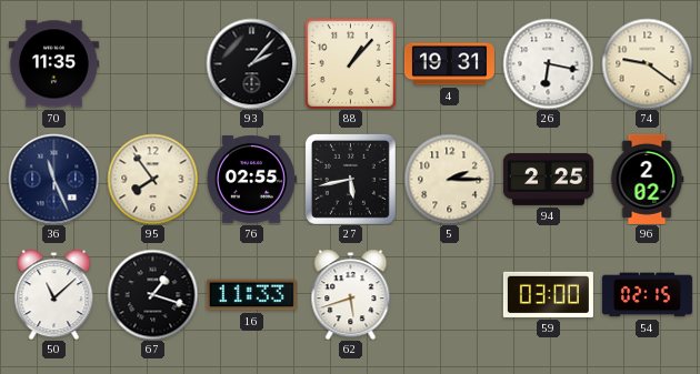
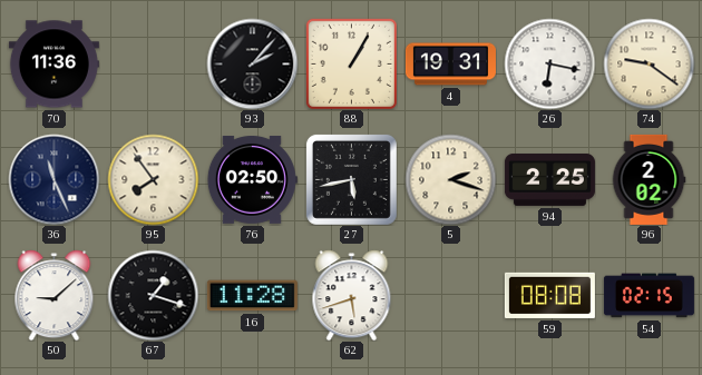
70: 11:35 -> 11:36 (53, 65)
88: 1:07 -> 1:05 (351, 63)
76: 02:55 -> 02:50 (252, 180)
5: 2:15 -> 2:18 (450, 179)
50: 11:08 -> 9:08 (55, 295)
16: 11:33 -> 11:28 (252, 296)
59: 03:00 -> 08:08 (549, 295)
